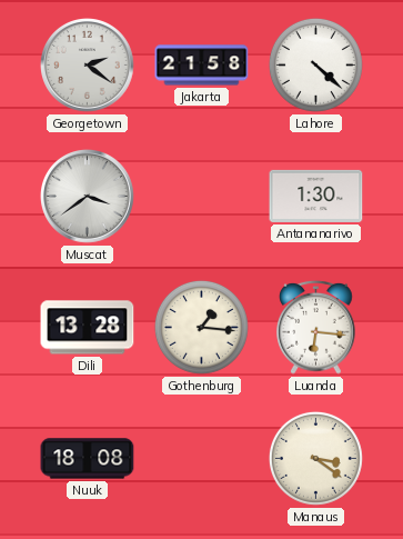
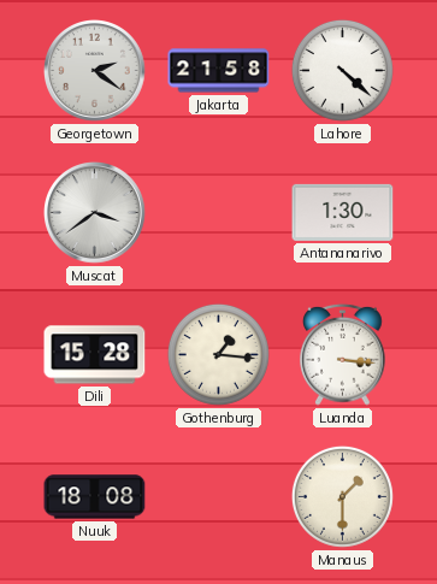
Dili: 13:28 -> 15:28 (95, 355)
Luanda: 6:16 -> 3:16 (343, 354)
Manaus: 3:21 -> 1:30 (342, 496)
